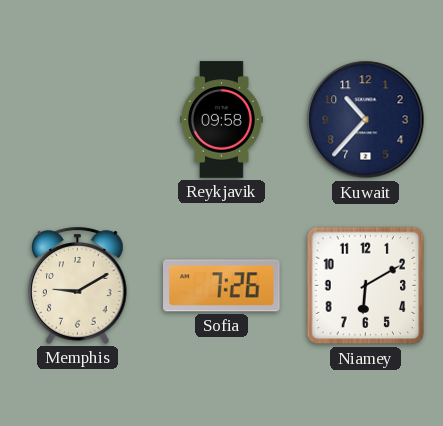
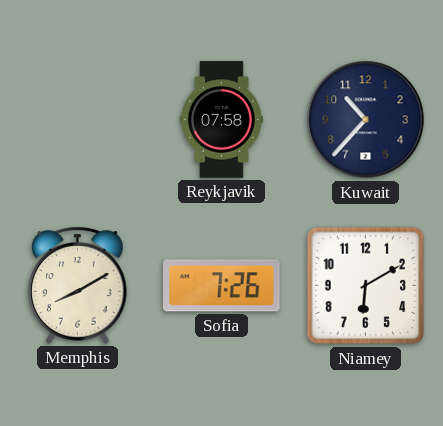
Reykjavik: 09:58 -> 07:58 (222, 120)
Memphis: 9:10 -> 8:10 (78, 285)
